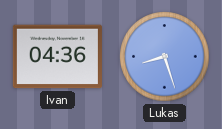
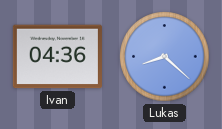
Lukas: 8:27 -> 8:22 (165, 57)
